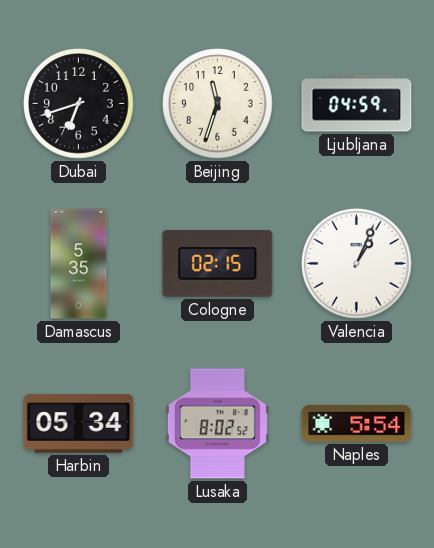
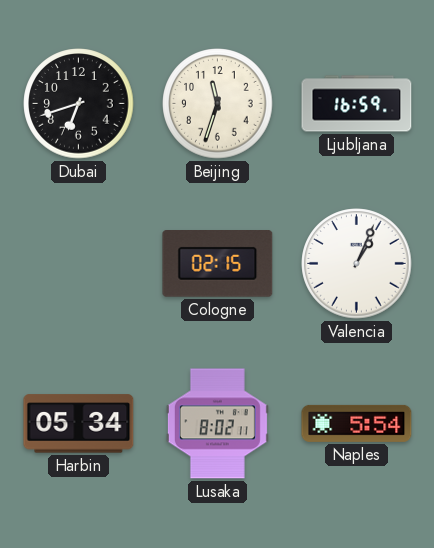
Ljubljana: 04:59 -> 16:59 (357, 104)
Damascus: 5:35 -> none (79, 264)
Lusaka: 8:02:52 -> 8:02:11 (217, 424)
